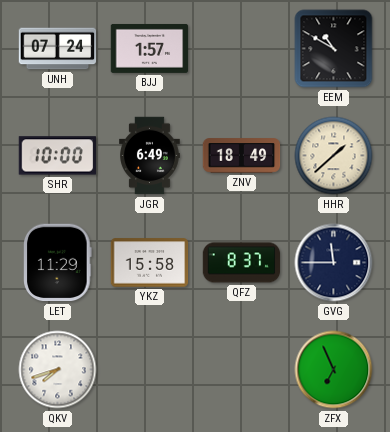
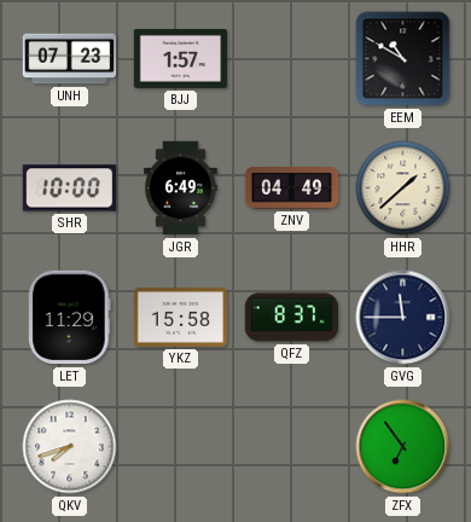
UNH: 07:24 -> 07:23 (70, 59)
ZNV: 18:49 -> 04:49 (292, 188)
ZFX: 6:56 -> 6:54 (403, 447)
